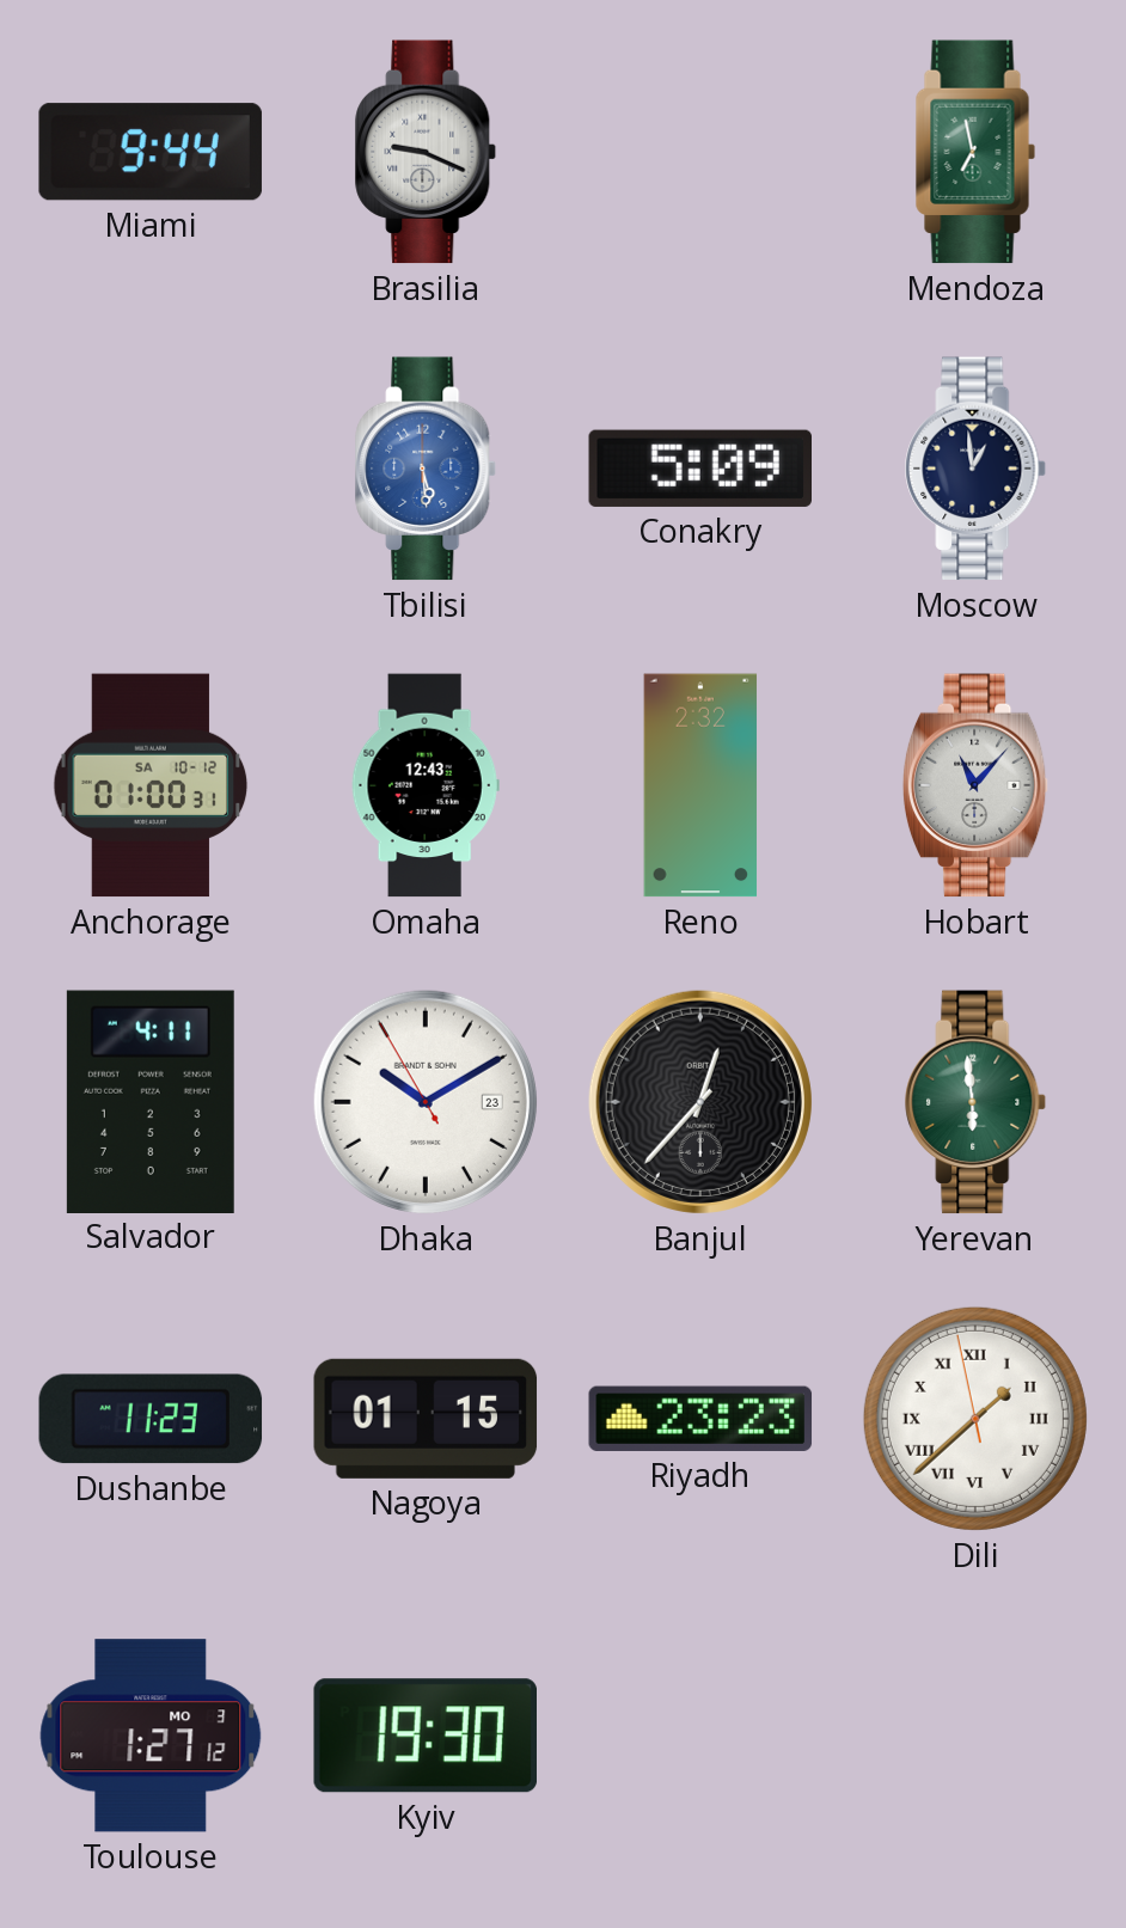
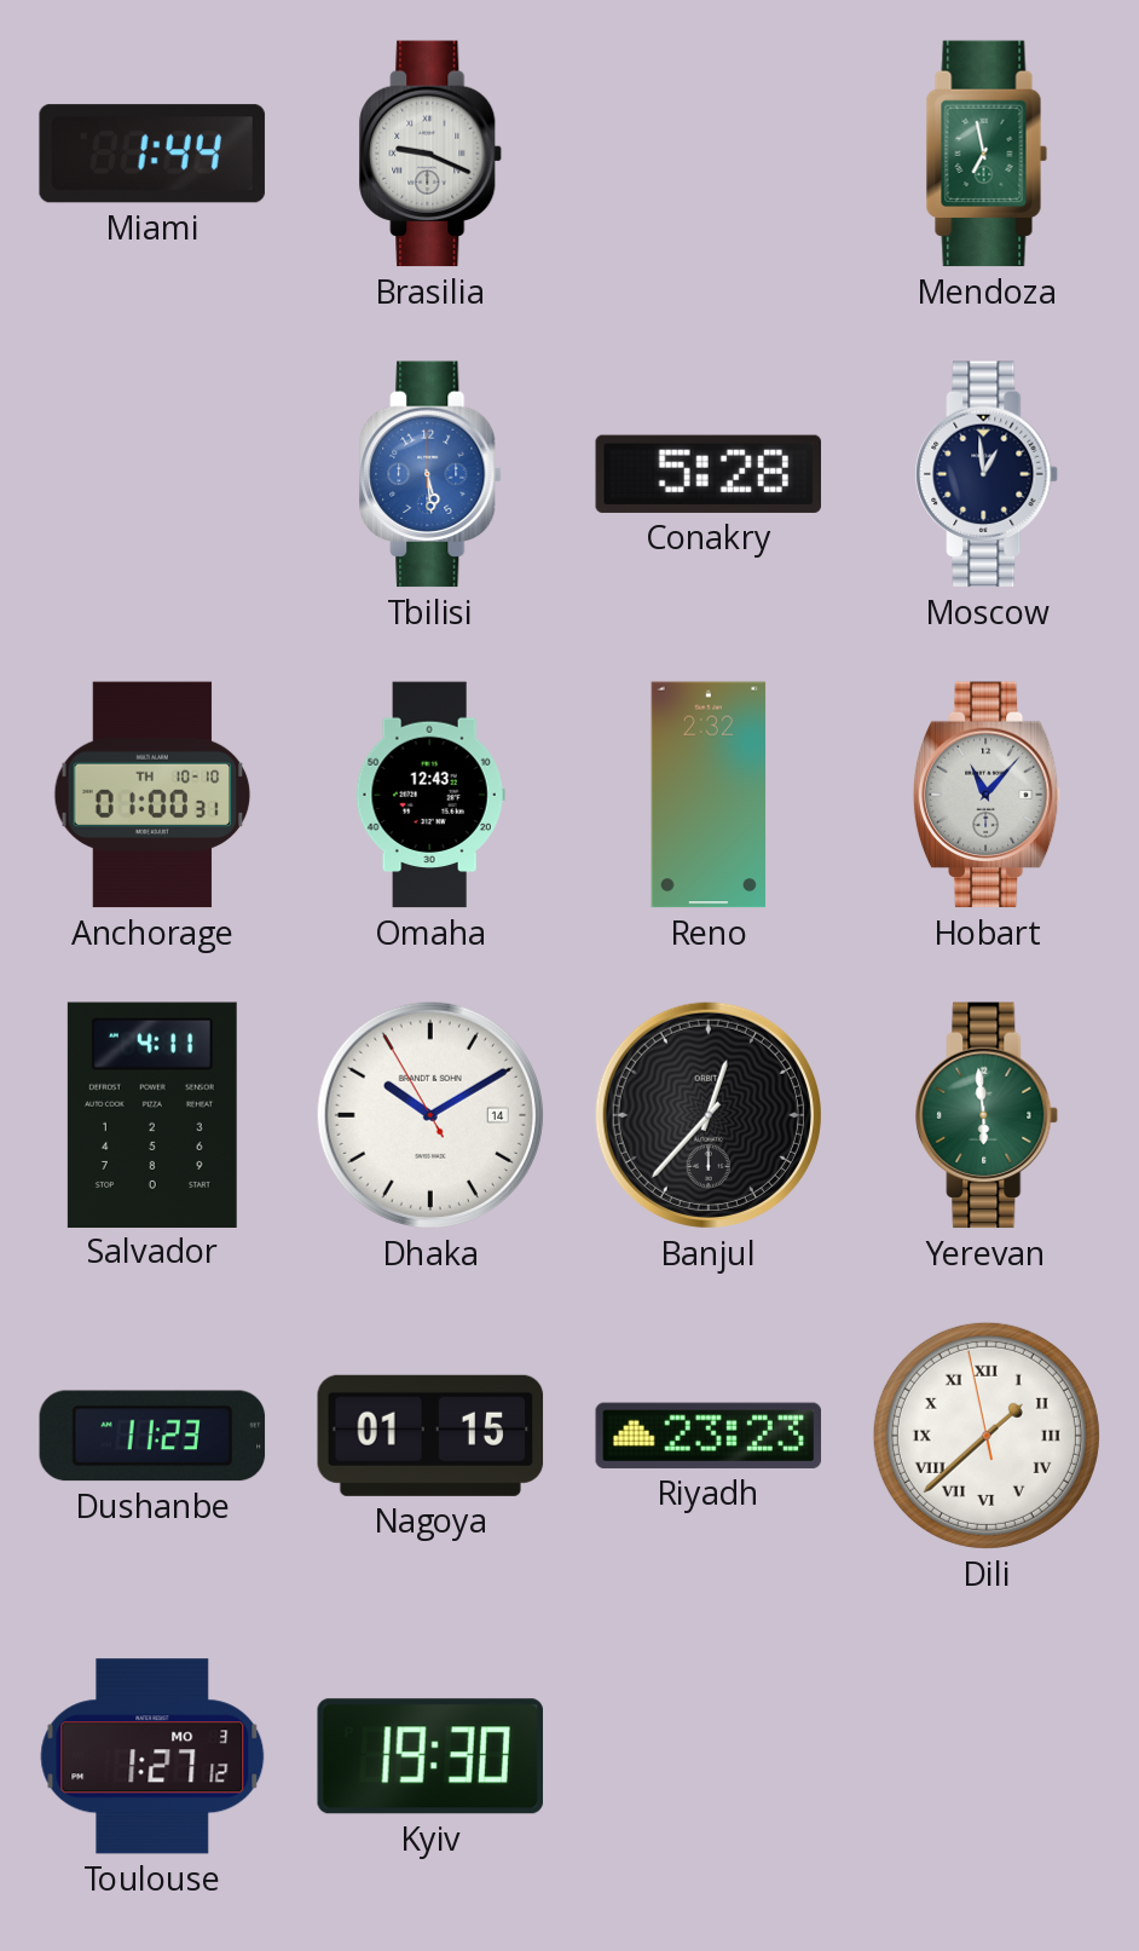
Miami: 9:44 -> 1:44 (152, 154)
Conakry: 5:09 -> 5:28 (707, 474)
Anchorage date: SA 10-12 -> TH 10-10 (152, 795)
Dhaka date: 23 -> 14 (430, 1115)
